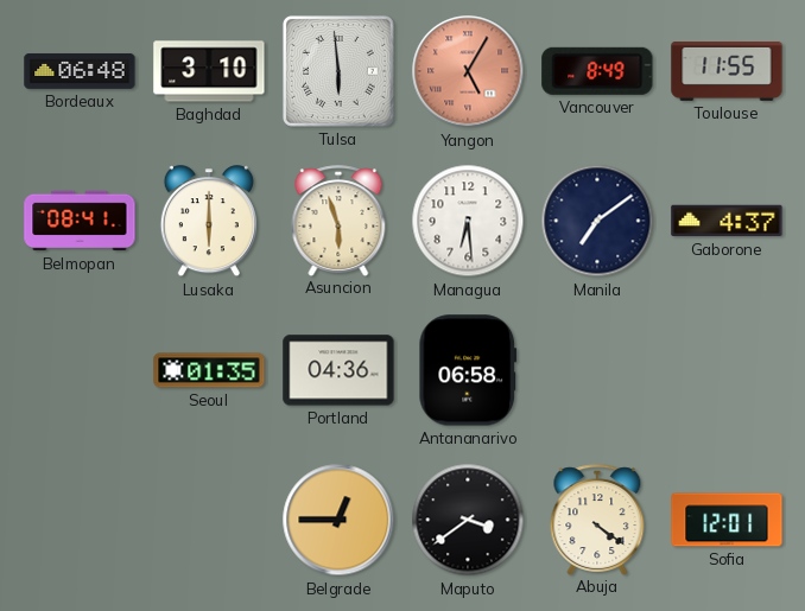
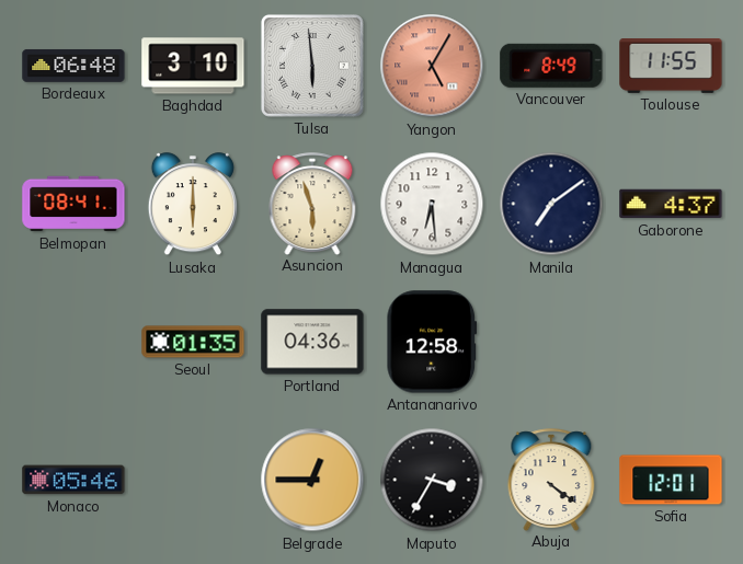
Antananarivo: 06:58 -> 12:58 (432, 342)
Monaco: none -> 05:46 (73, 480)
Maputo: 3:39 -> 3:35 (432, 480)
